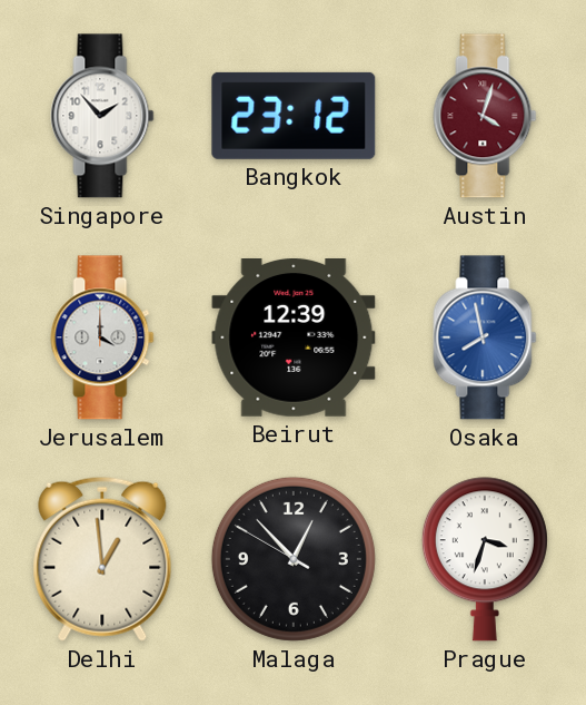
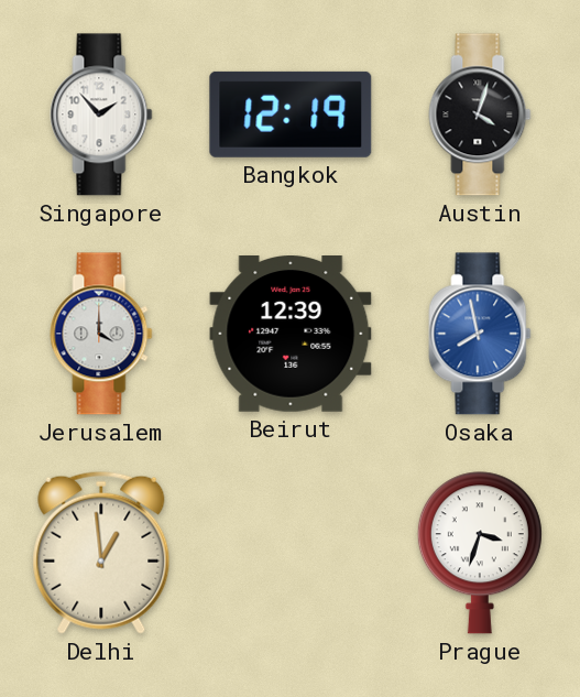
Bangkok: 23:12 -> 12:19 (291, 115)
Austin dial: burgundy -> black (480, 115)
Malaga: 12:52 -> none (294, 559)
